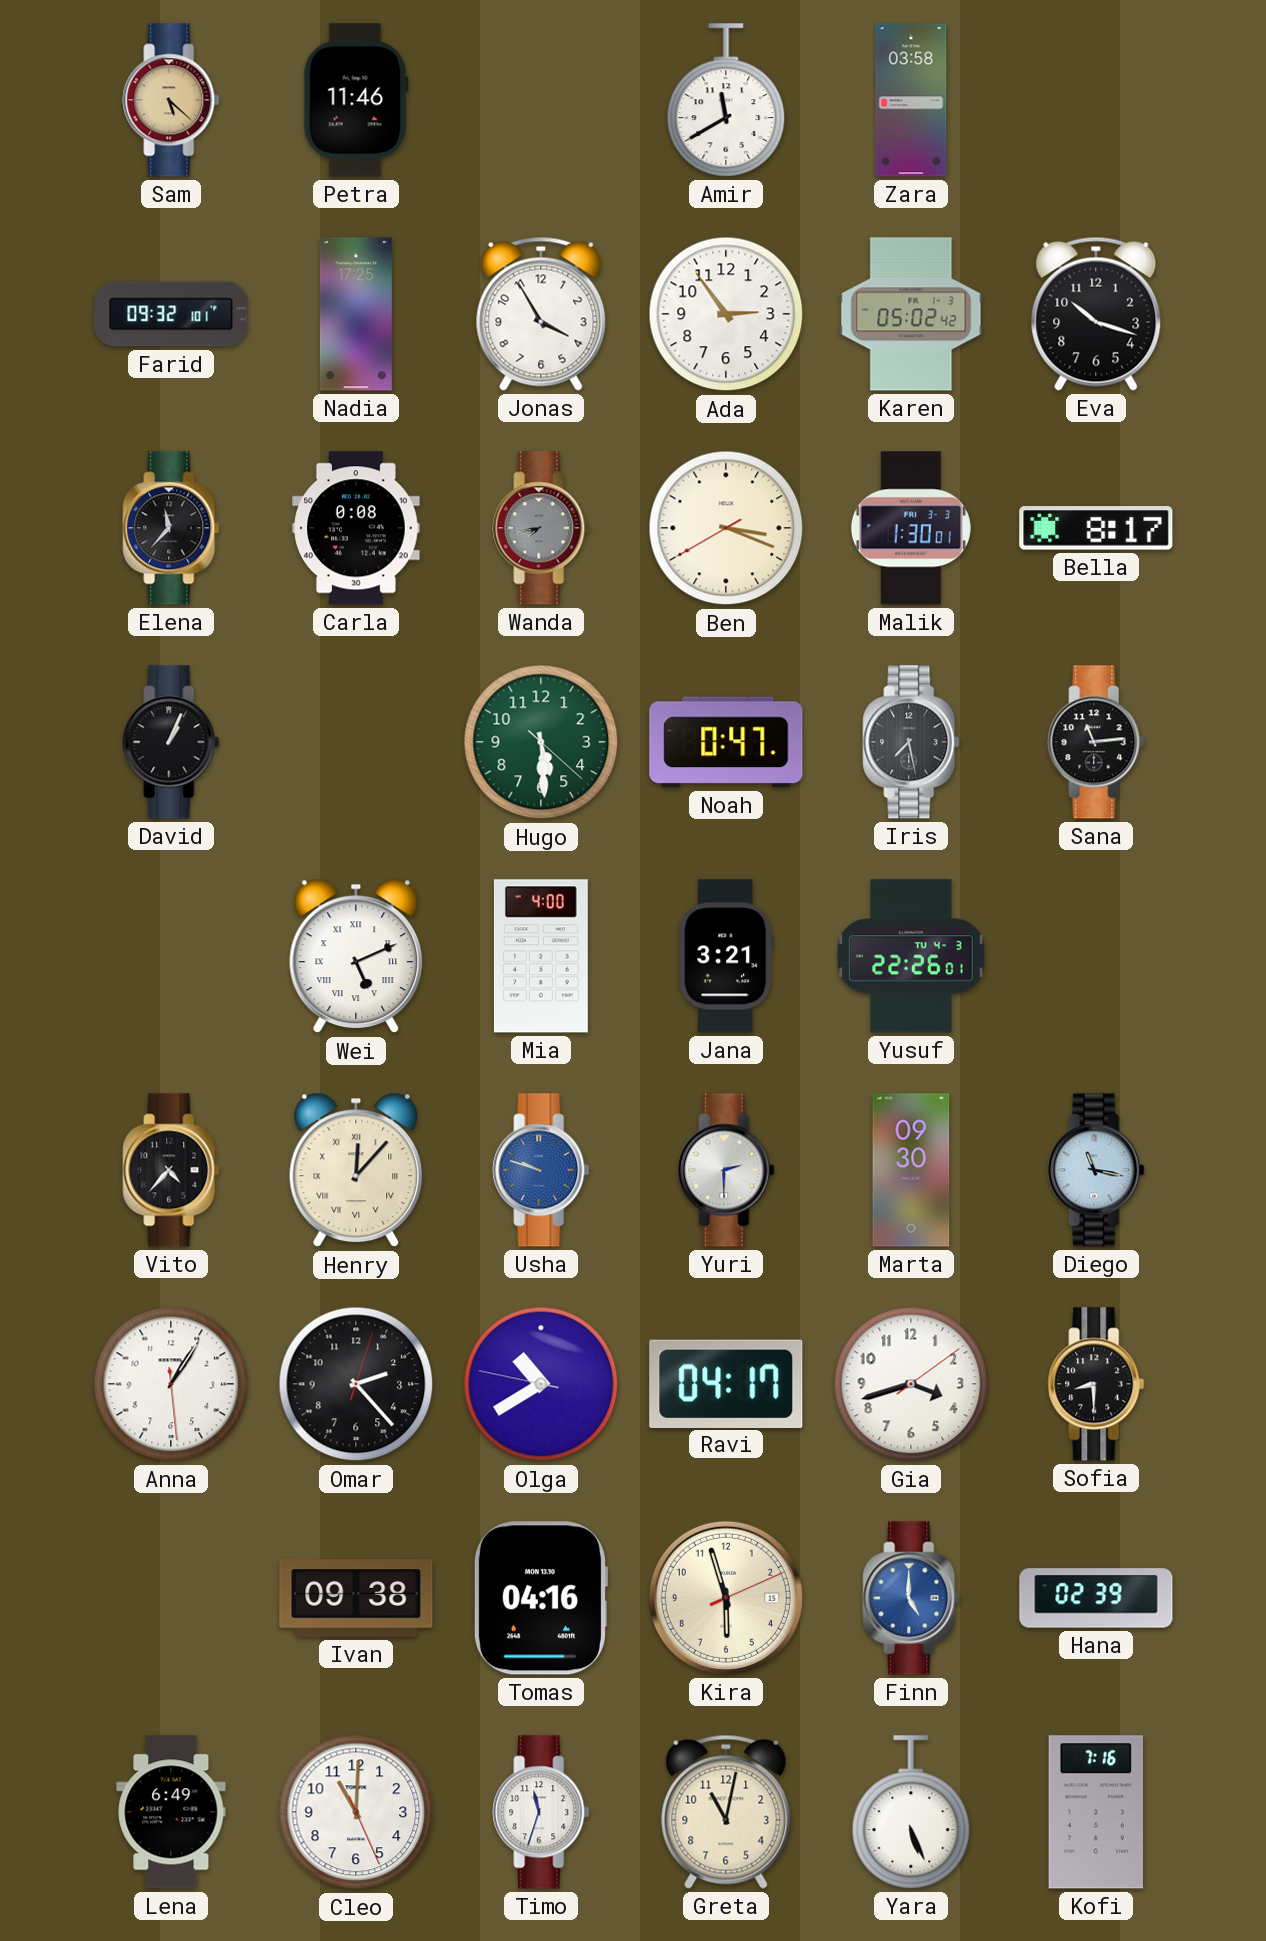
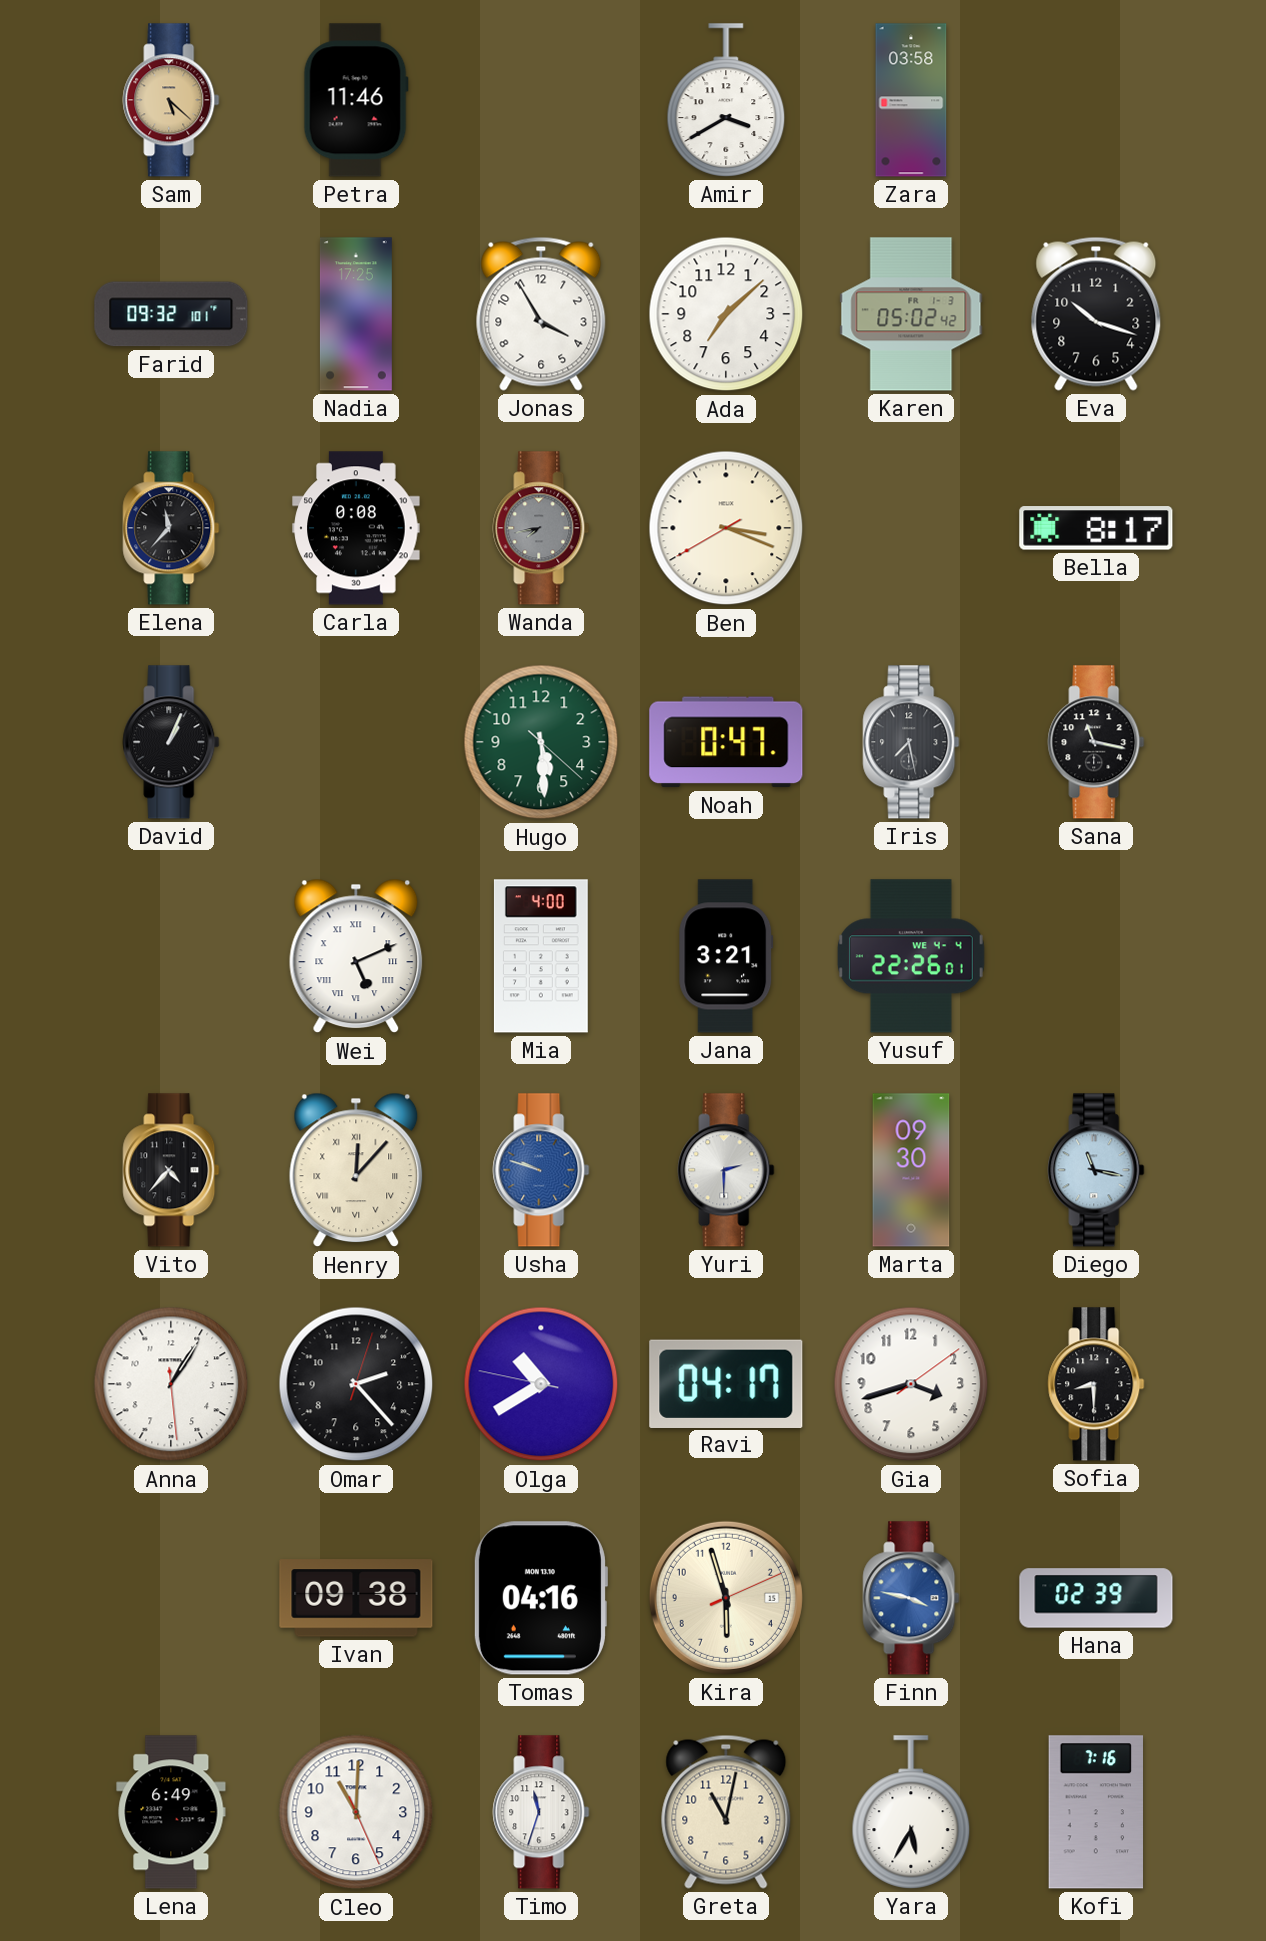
Amir: 11:40 -> 3:40 (726, 100)
Ada: 2:54 -> 7:08 (726, 314)
Malik: 1:30 -> none (911, 528)
Sana: 11:14 -> 11:17 (1096, 742)
Yusuf date: TU 4-3 -> WE 4-4 (911, 956)
Finn: 5:00 -> 3:47 (911, 1598)
Yara: 5:26 -> 5:35 (911, 1812)
